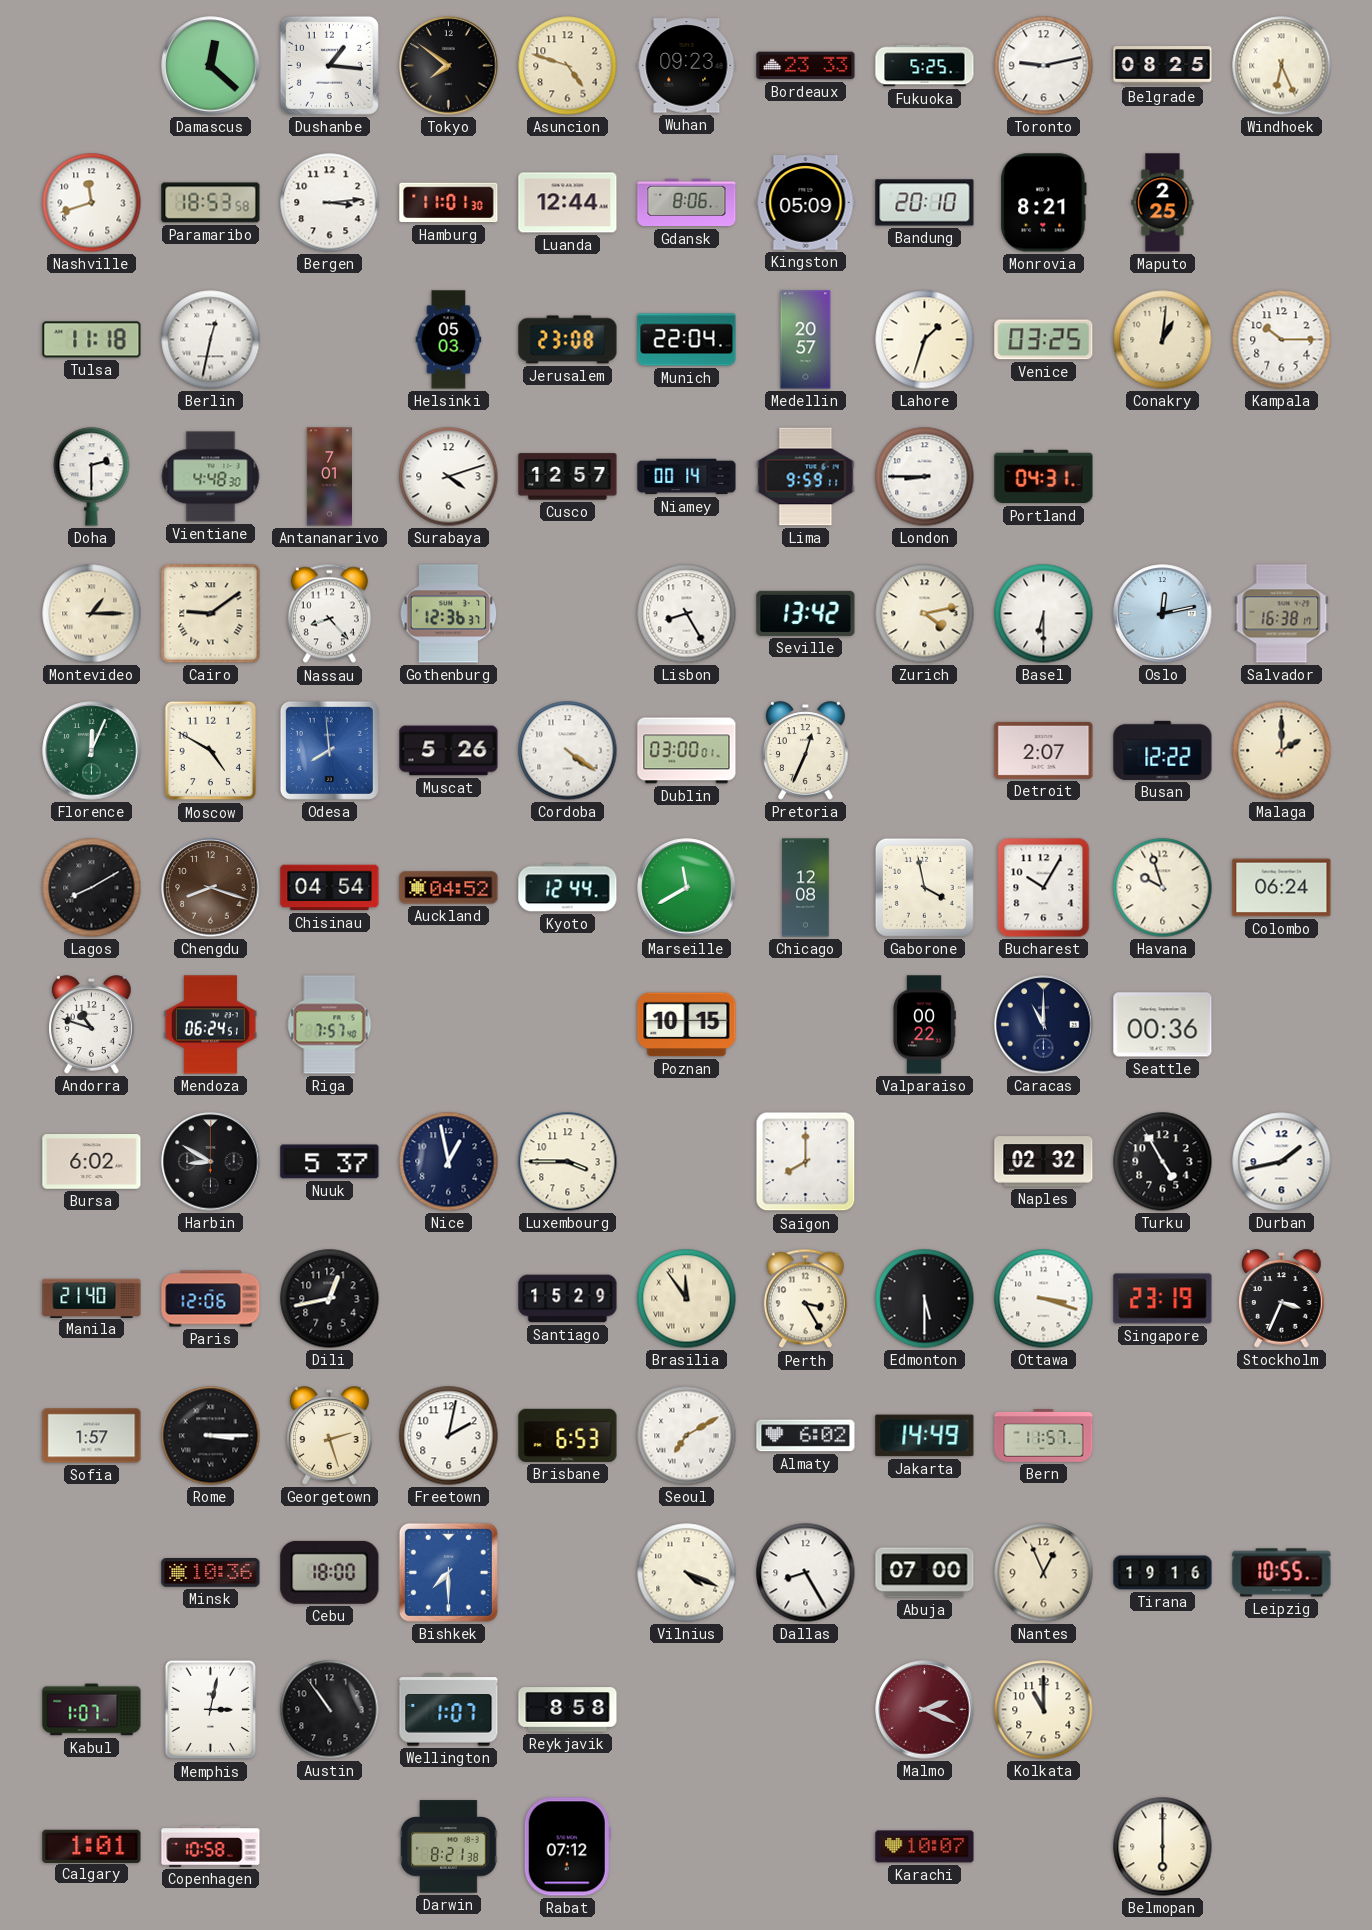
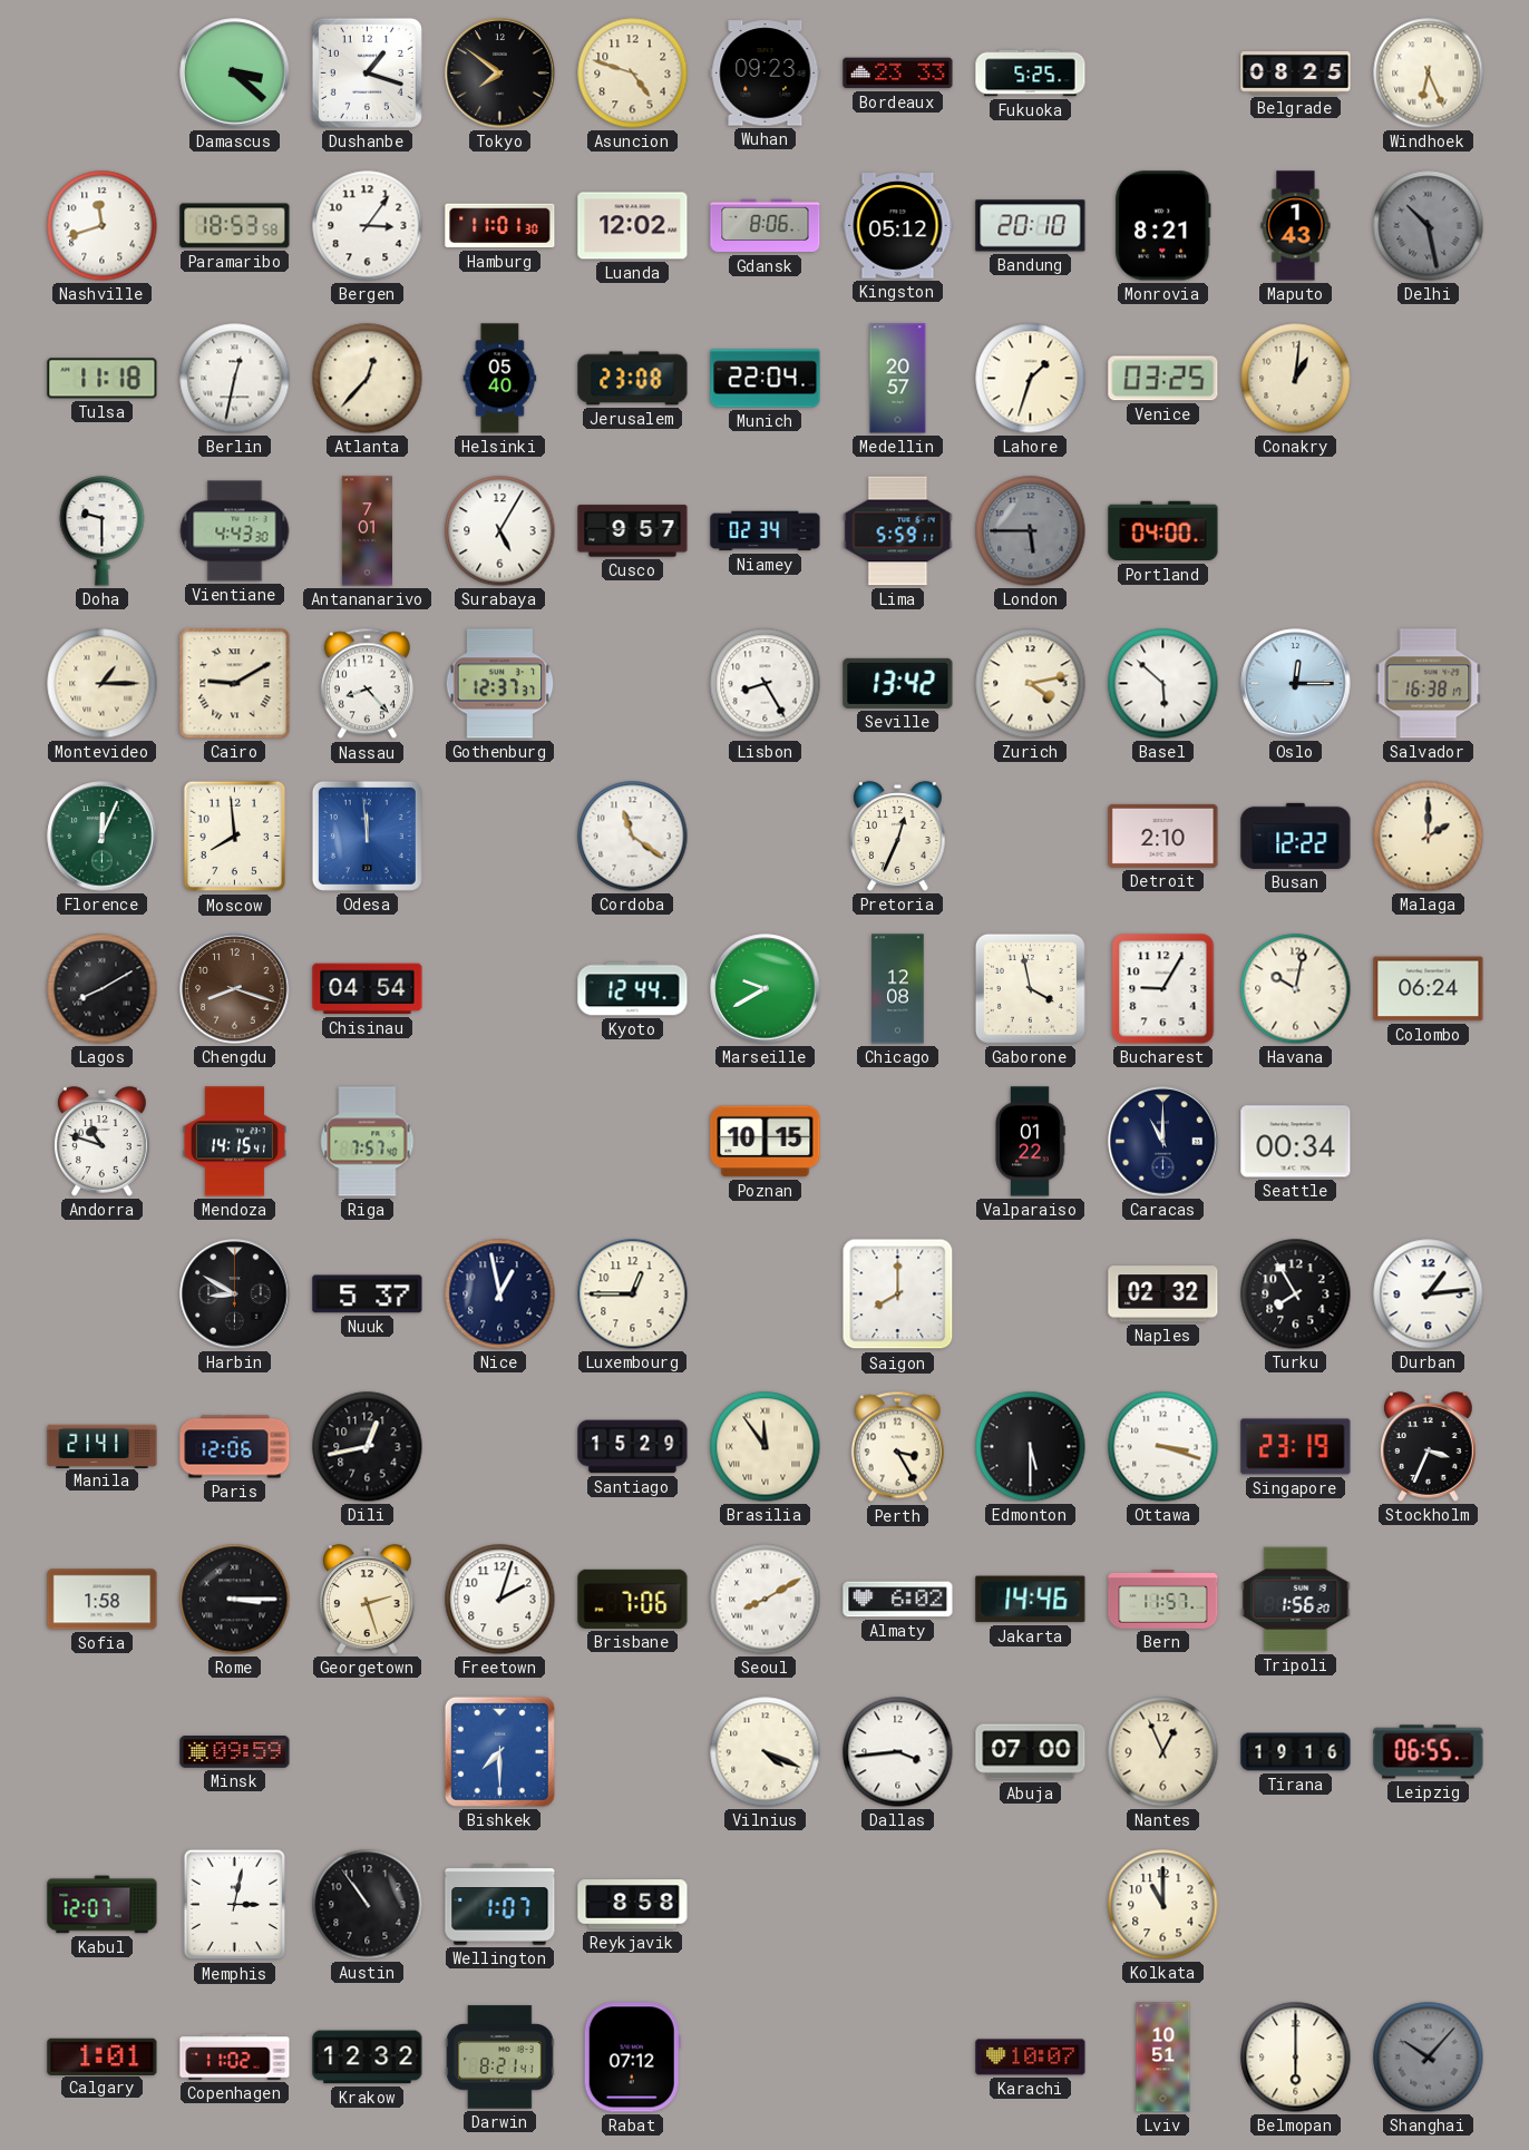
Damascus: 12:22 -> 3:22 (235, 74)
Dushanbe: 1:16 -> 1:18 (367, 72)
Toronto: 9:13 -> none (1044, 66)
Bergen: 3:14 -> 3:06 (368, 226)
Luanda: 12:44 -> 12:02 (633, 226)
Kingston: 05:09 -> 05:12 (898, 226)
Maputo: 2:25 -> 1:43 (1296, 226)
Delhi: none -> 10:28 (1429, 226)
Atlanta: none -> 12:37 (368, 379)
Helsinki: 05:03 -> 05:40 (500, 379)
Kampala: 10:15 -> none (1282, 340)
Doha: 2:30 -> 9:30 (103, 531)
Vientiane: 4:48 -> 4:43 (235, 531)
Surabaya: 4:12 -> 5:05 (500, 531)
Cusco: 12:57 -> 9:57 (633, 531)
Niamey: 00:14 -> 02:34 (766, 531)
Lima: 9:59 -> 5:59 (898, 531)
London: 8:45 -> 5:45 (1031, 531)
London dial: white -> grey (1031, 531)
Portland: 04:31 -> 04:00 (1163, 531)
Cairo: 9:09 -> 9:10 (235, 684)
Gothenburg: 12:36 -> 12:37 (500, 684)
Basel: 6:30 -> 5:52 (1163, 684)
Oslo: 12:13 -> 12:15 (1296, 684)
Moscow: 4:50 -> 7:59 (235, 837)
Odesa: 7:59 -> 11:59 (367, 835)
Muscat: 5:26 -> none (449, 751)
Cordoba: 4:21 -> 11:21 (633, 837)
Dublin: 03:00 -> none (687, 751)
Detroit: 2:07 -> 2:10 (1163, 835)
Auckland: 04:52 -> none (449, 888)
Marseille: 11:40 -> 9:40 (766, 989)
Bucharest: 10:05 -> 9:05 (1163, 989)
Havana: 9:57 -> 10:02 (1296, 989)
Mendoza: 06:24 -> 14:15 (234, 1142)
Valparaiso: 00:22 -> 01:22 (1030, 1142)
Seattle: 00:36 -> 00:34 (1296, 1142)
Bursa: 6:02 -> none (92, 1162)
Luxembourg: 3:45 -> 12:45 (633, 1294)
Turku: 4:55 -> 7:55 (1296, 1294)
Durban: 1:43 -> 1:14 (1429, 1294)
Manila: 21:40 -> 21:41 (103, 1446)
Sofia: 1:57 -> 1:58 (103, 1600)
Freetown: 2:02 -> 2:03 (500, 1600)
Brisbane: 6:53 -> 7:06 (633, 1599)
Seoul: 7:10 -> 8:10 (766, 1600)
Jakarta: 14:49 -> 14:46 (1031, 1600)
Tripoli: none -> 1:56 (1296, 1600)
Minsk: 10:36 -> 09:59 (235, 1752)
Cebu: 18:00 -> none (330, 1572)
Dallas: 8:25 -> 3:44 (898, 1752)
Leipzig: 10:55 -> 06:55 (1429, 1752)
Kabul: 1:07 -> 12:07 (103, 1905)
Malmo: 2:19 -> none (925, 1710)
Copenhagen: 10:58 -> 11:02 (235, 2058)
Krakow: none -> 12:32 (368, 2058)
Darwin: 8:21:38 -> 8:21:41 (500, 2058)
Lviv: none -> 10:51 (1163, 2058)
Shanghai: none -> 10:07 (1429, 2058)
